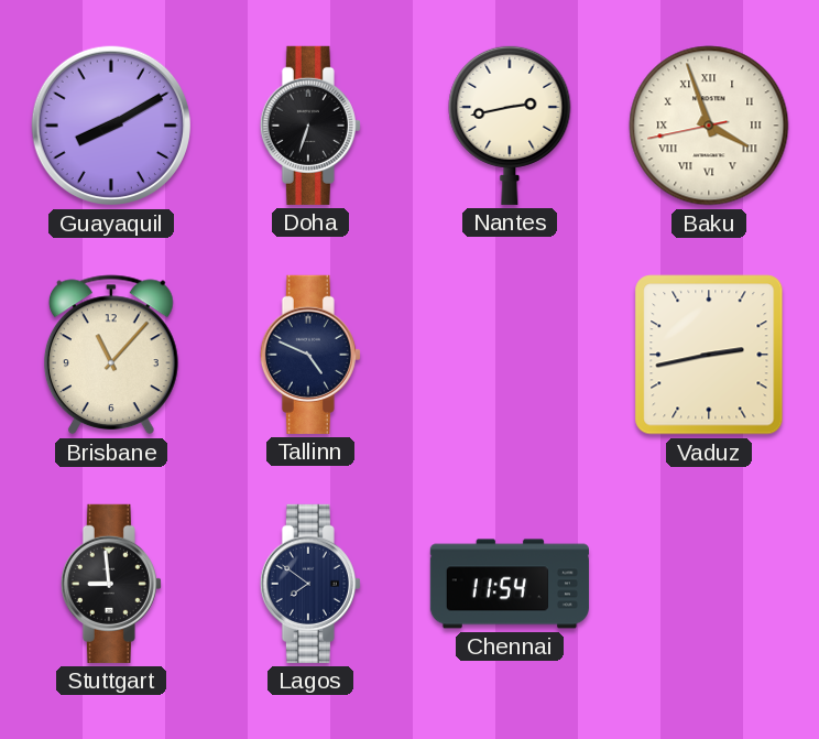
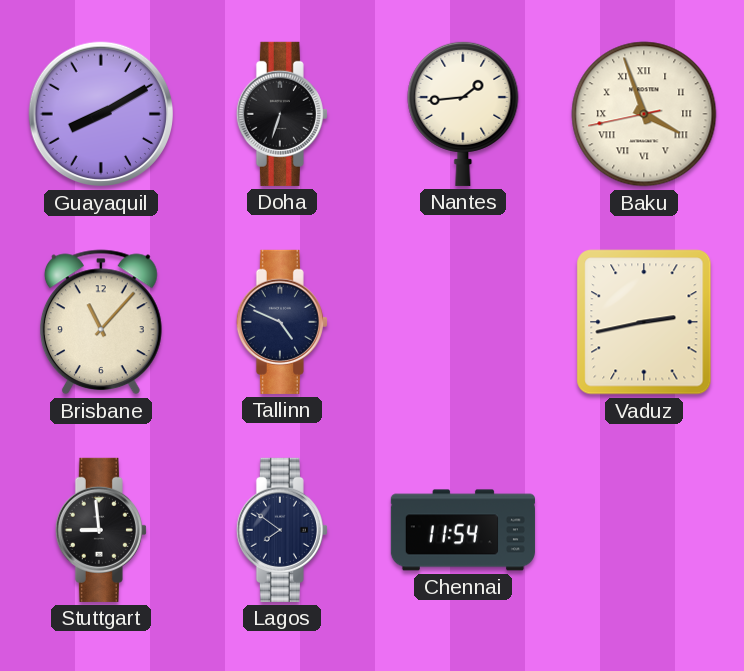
Nantes: 2:43 -> 1:44 (463, 113)
